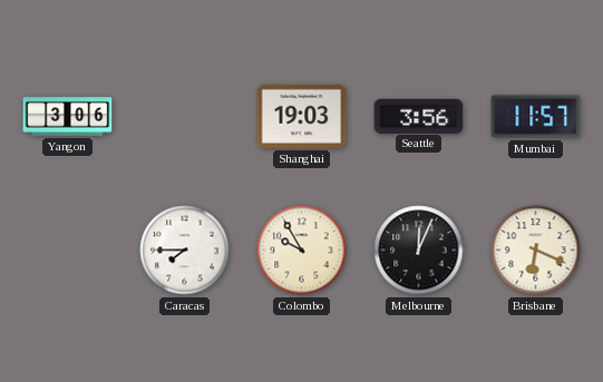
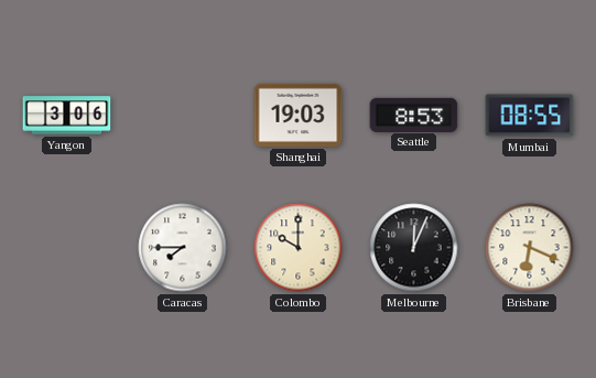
Seattle: 3:56 -> 8:53 (414, 115)
Mumbai: 11:57 -> 08:55 (530, 116)
Colombo: 9:55 -> 10:00 (299, 248)
